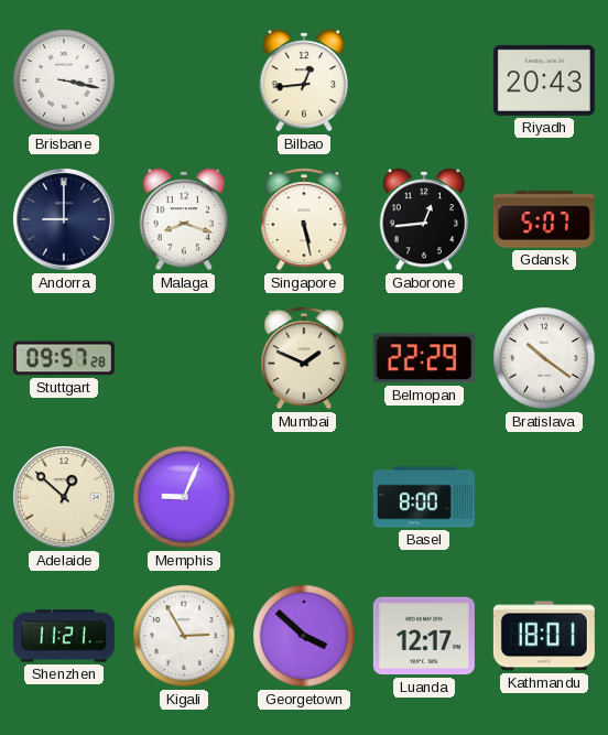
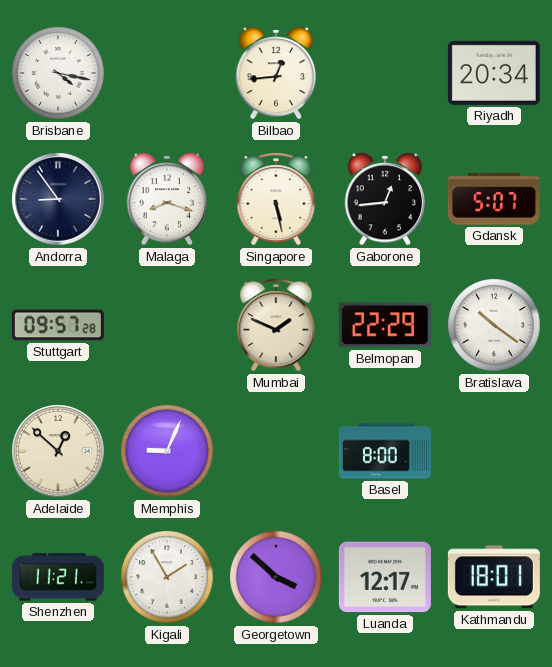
Brisbane: 3:17 -> 4:17 (58, 73)
Riyadh: 20:43 -> 20:34 (494, 73)
Andorra: 9:00 -> 8:54 (59, 200)
Kigali: 2:55 -> 1:55 (167, 577)
